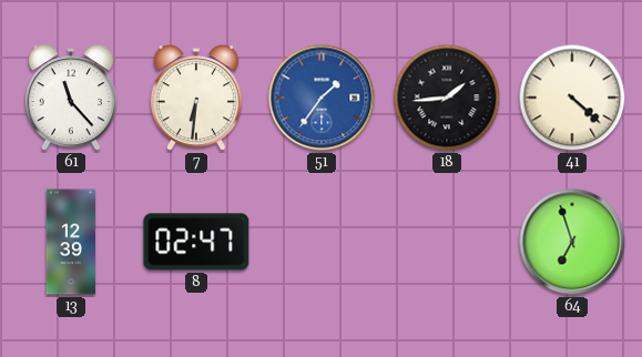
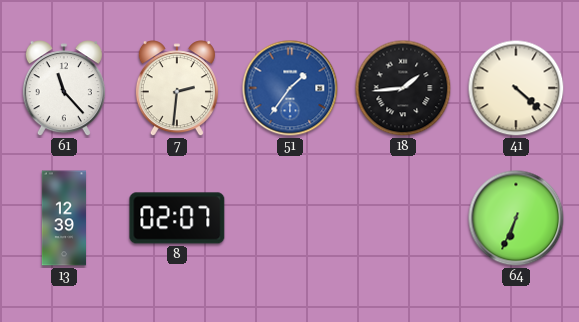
7: 6:31 -> 2:31 (177, 89)
8: 02:47 -> 02:07 (177, 218)
64: 6:57 -> 6:34 (516, 218)
